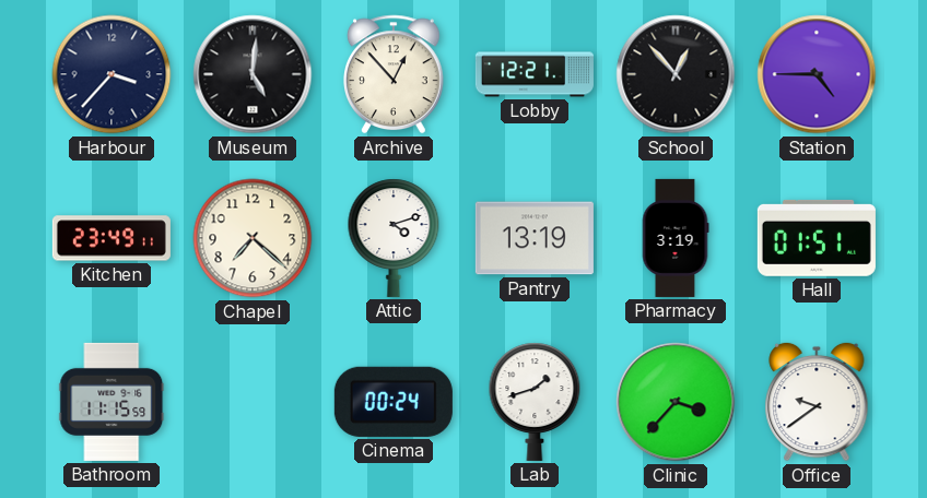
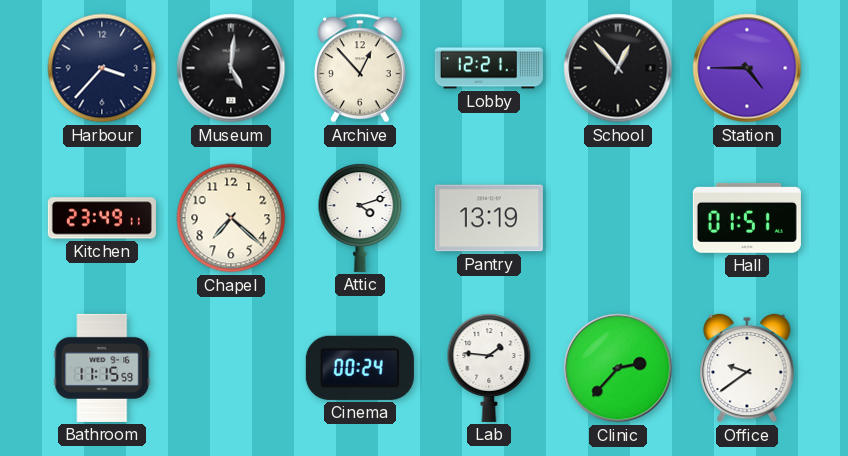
Pharmacy: 3:19 -> none (676, 238)
Lab: 1:42 -> 1:46 (489, 368)
Clinic: 3:37 -> 2:37 (618, 368)
